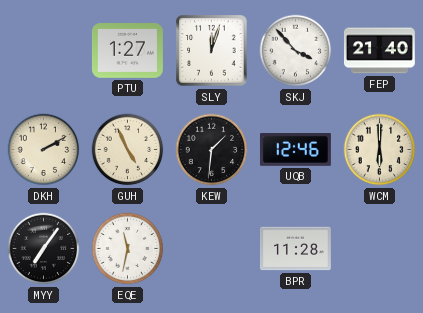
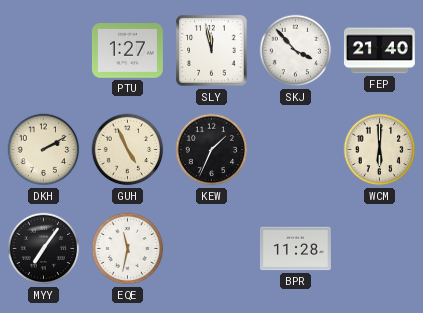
SLY: 12:03 -> 11:58 (212, 51)
KEW: 1:31 -> 1:34 (212, 150)
UQB: 12:46 -> none (295, 150)
